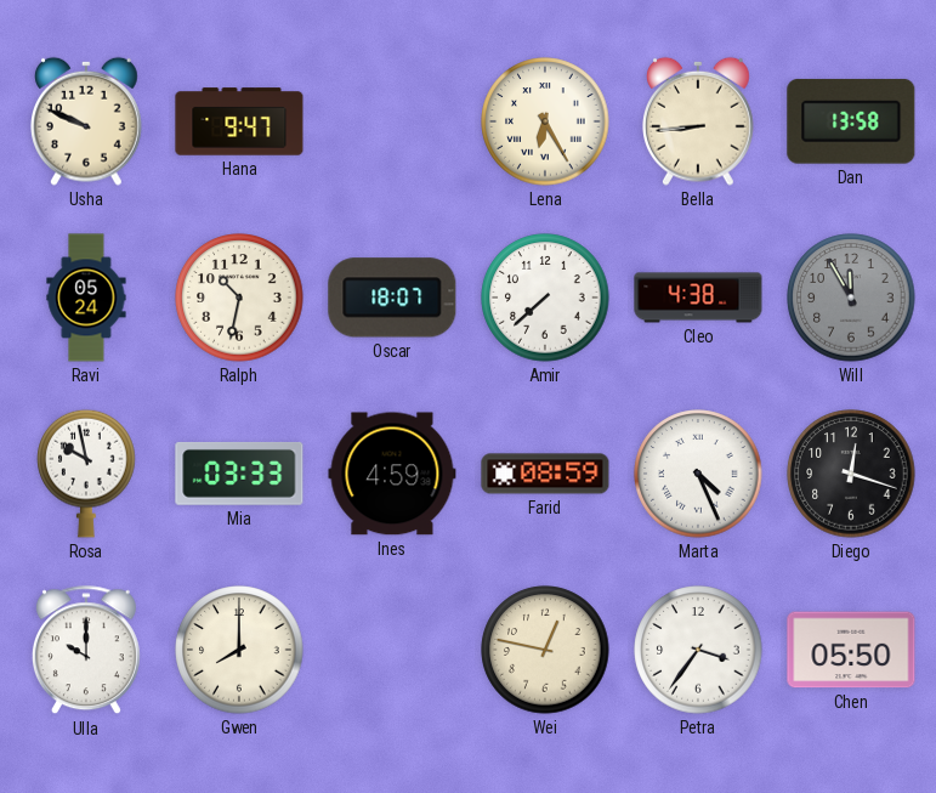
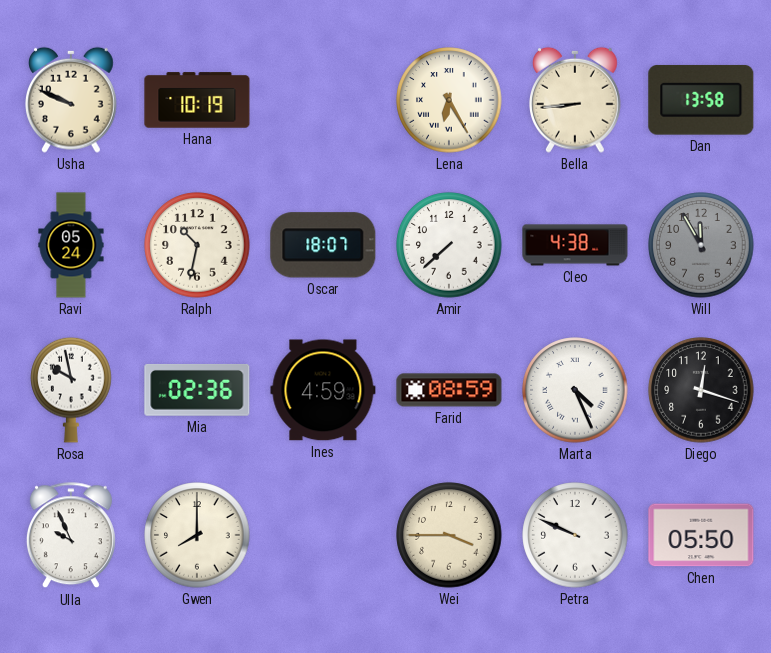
Hana: 9:47 -> 10:19 (197, 100)
Mia: 03:33 -> 02:36 (197, 390)
Ulla: 10:00 -> 9:56 (71, 536)
Wei: 12:47 -> 3:45 (449, 535)
Petra: 3:36 -> 9:49 (575, 535)
